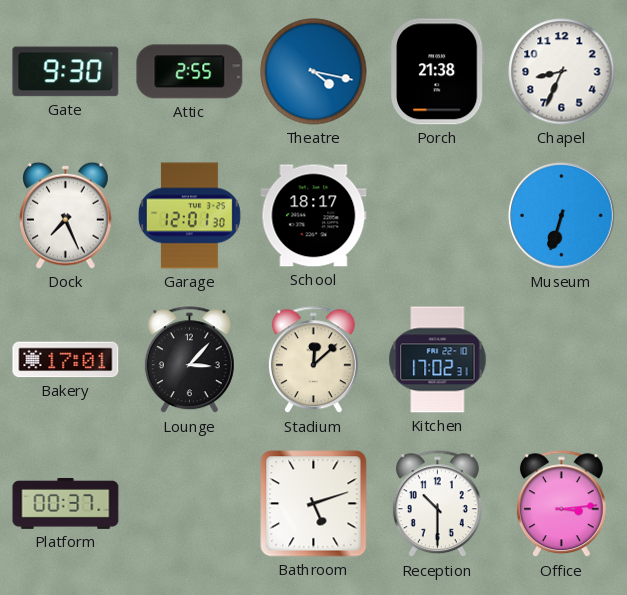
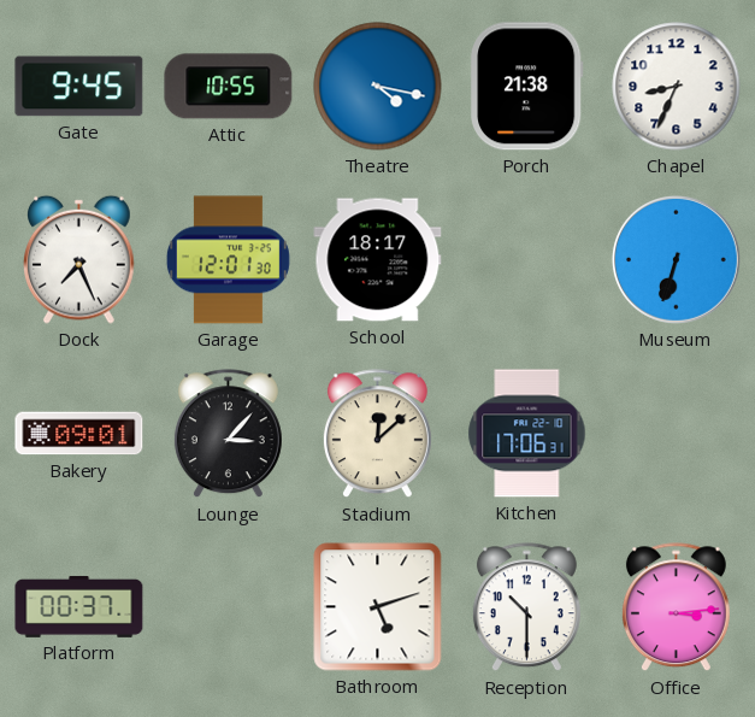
Gate: 9:30 -> 9:45 (79, 87)
Attic: 2:55 -> 10:55 (229, 87)
Bakery: 17:01 -> 09:01 (79, 434)
Kitchen: 17:02 -> 17:06 (527, 434)
